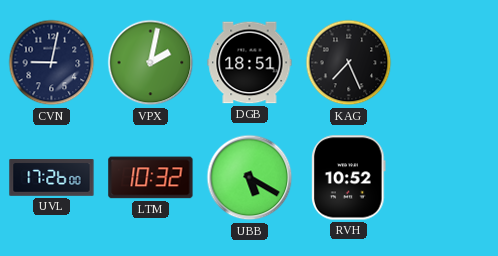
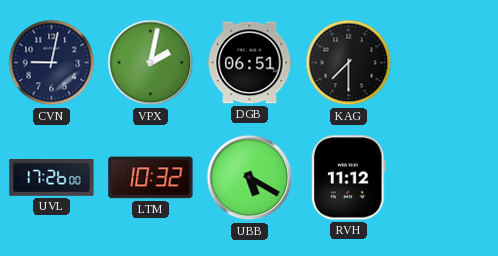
DGB: 18:51 -> 06:51 (250, 63)
KAG: 7:26 -> 7:30 (349, 63)
RVH: 10:52 -> 11:12 (349, 178)
